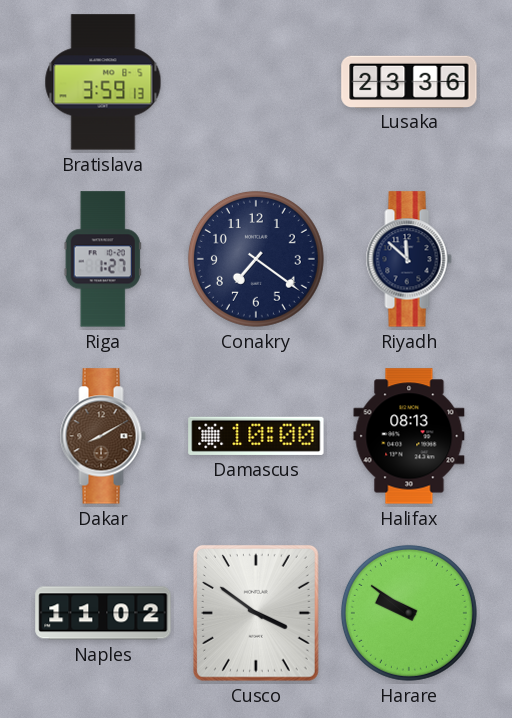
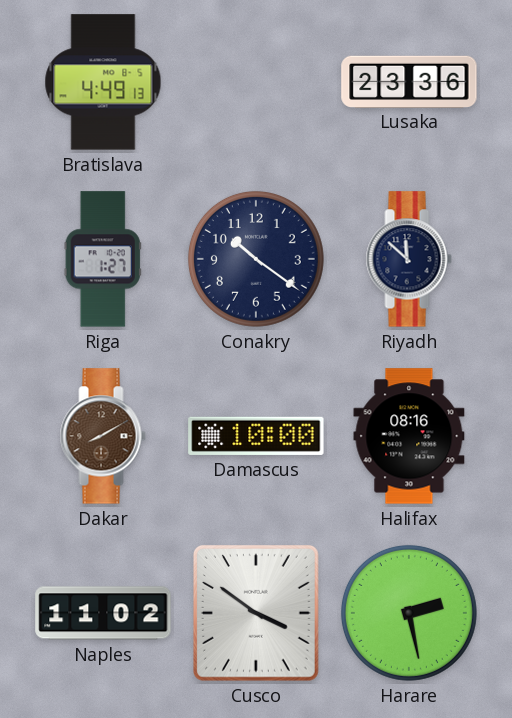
Bratislava: 3:59 -> 4:49 (103, 82)
Conakry: 7:21 -> 10:21 (256, 259)
Halifax: 08:13 -> 08:16 (409, 436)
Harare: 9:51 -> 2:28 (409, 613)
